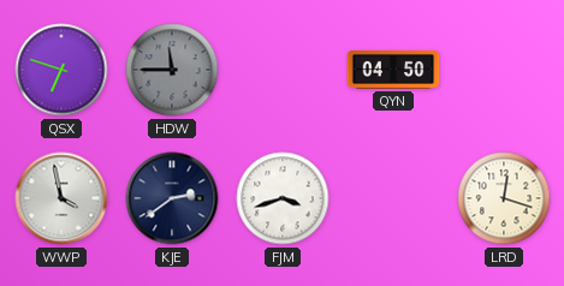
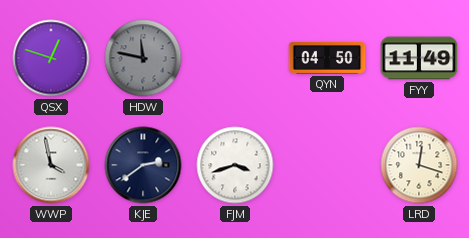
QSX: 6:48 -> 12:48 (51, 58)
HDW: 11:45 -> 11:47 (143, 58)
FYY: none -> 11:49 (419, 58)
